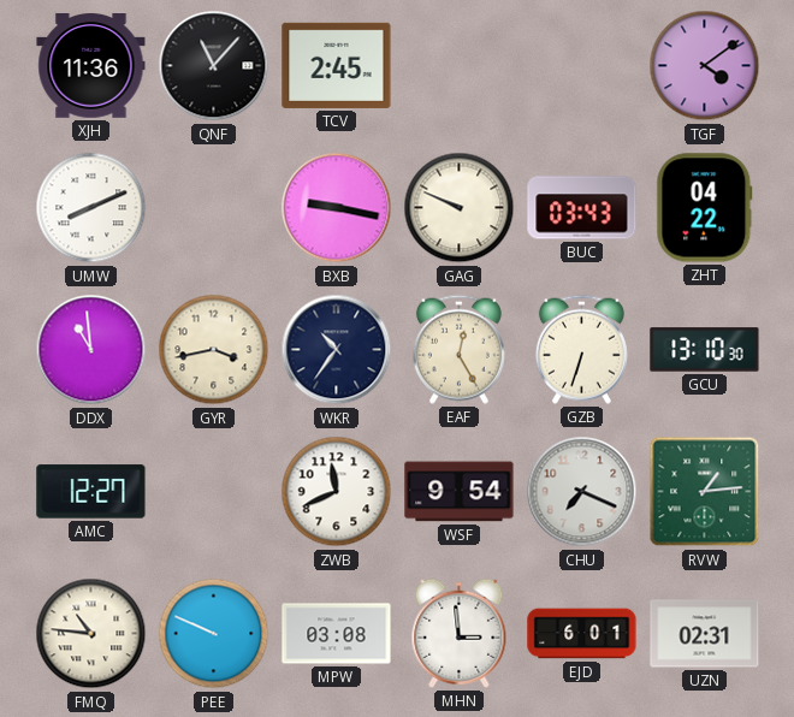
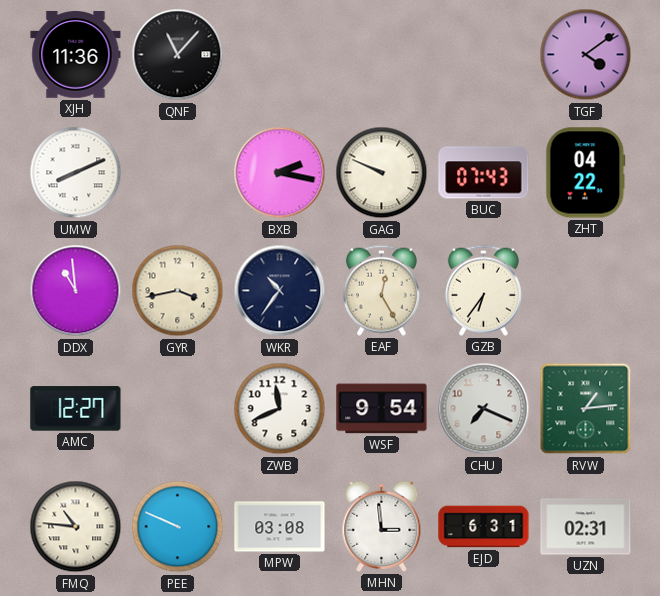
TCV: 2:45 -> none (337, 65)
BXB: 9:17 -> 2:17 (280, 173)
BUC: 03:43 -> 07:43 (484, 173)
GZB: 6:33 -> 6:36 (483, 290)
GCU: 13:10 -> none (705, 350)
EJD: 6:01 -> 6:31 (484, 527)
